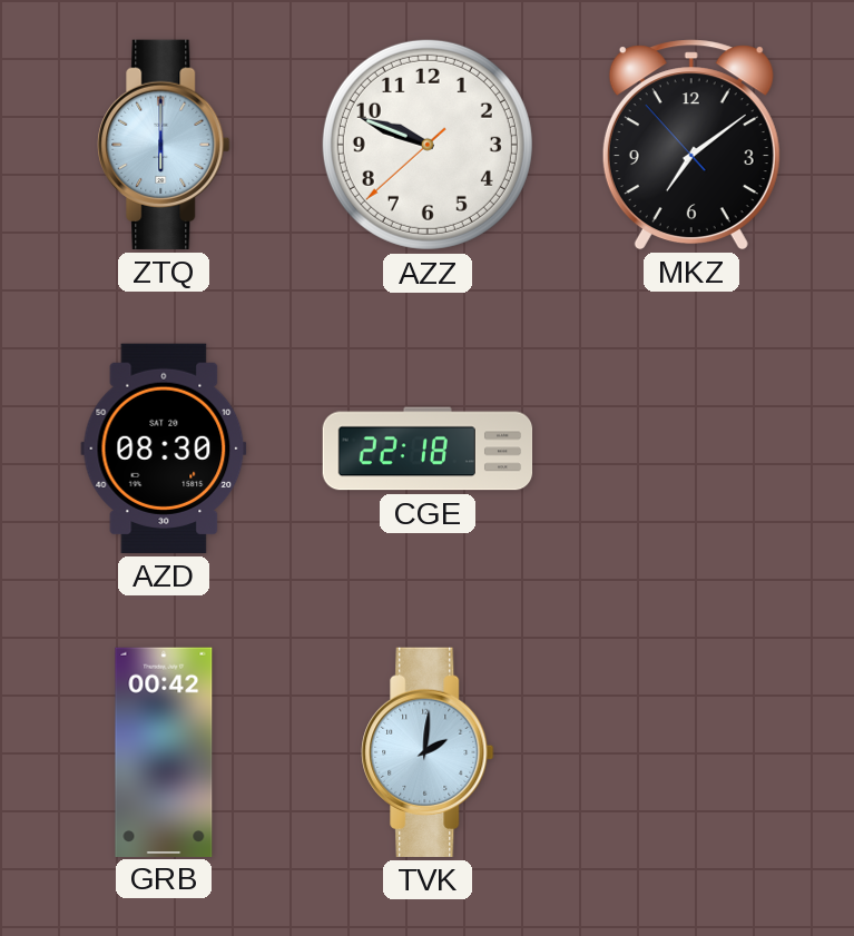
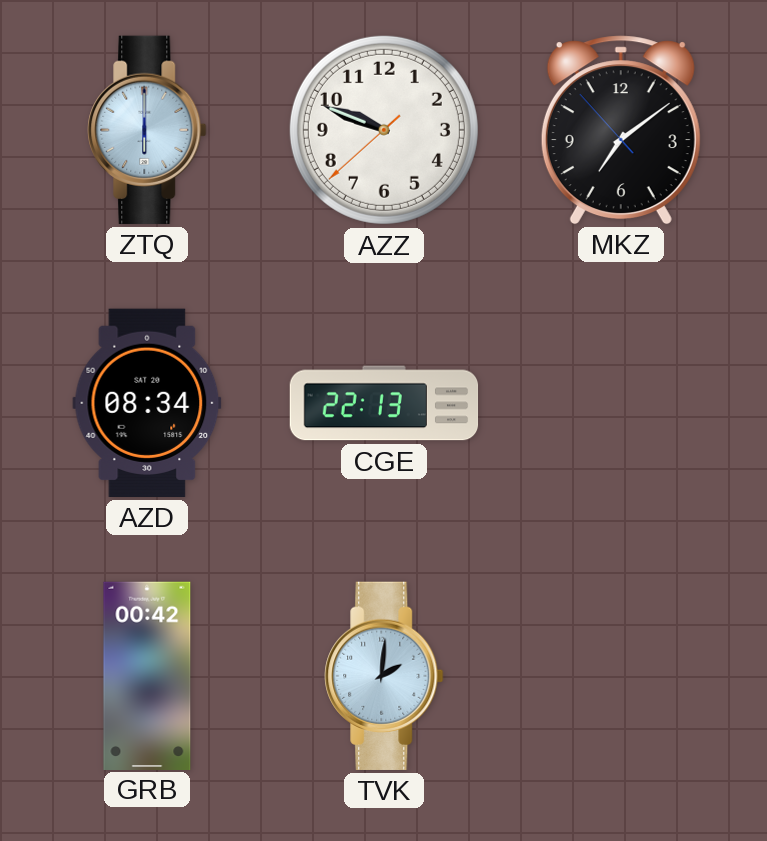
AZD: 08:30 -> 08:34 (147, 403)
CGE: 22:18 -> 22:13 (384, 403)
